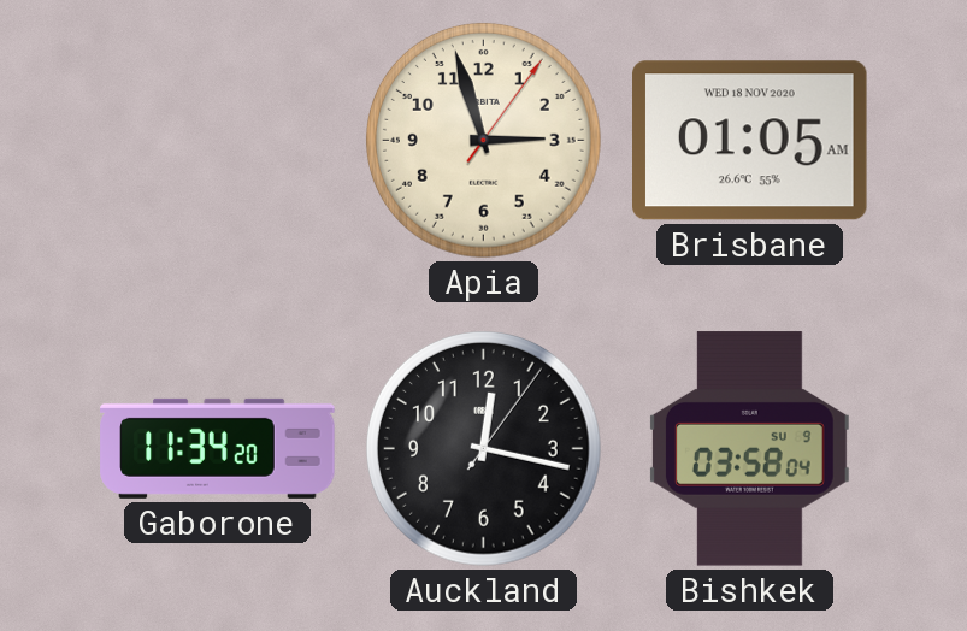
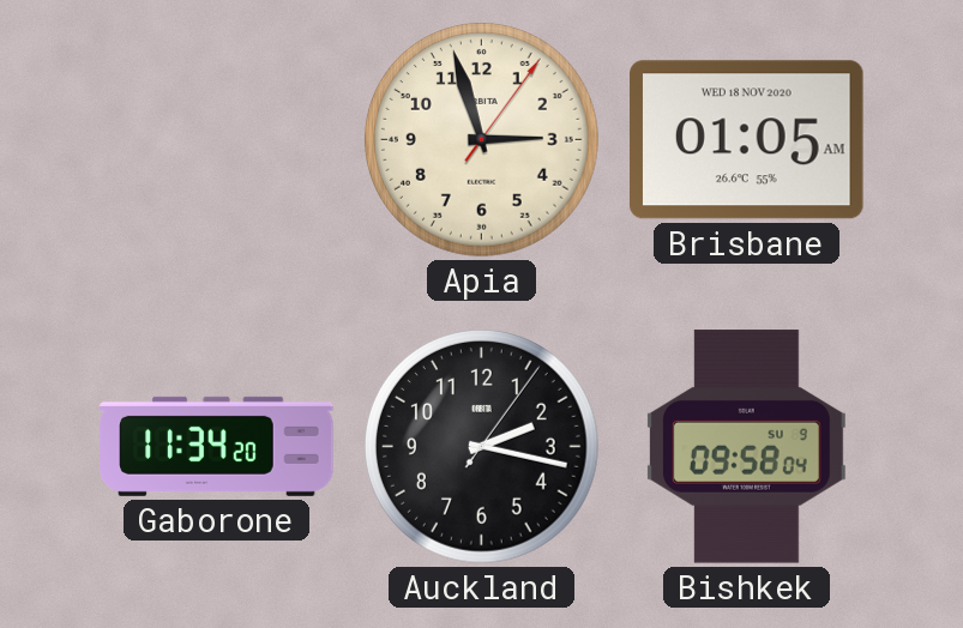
Auckland: 12:17 -> 2:17 (481, 446)
Bishkek: 03:58 -> 09:58 (746, 447)
